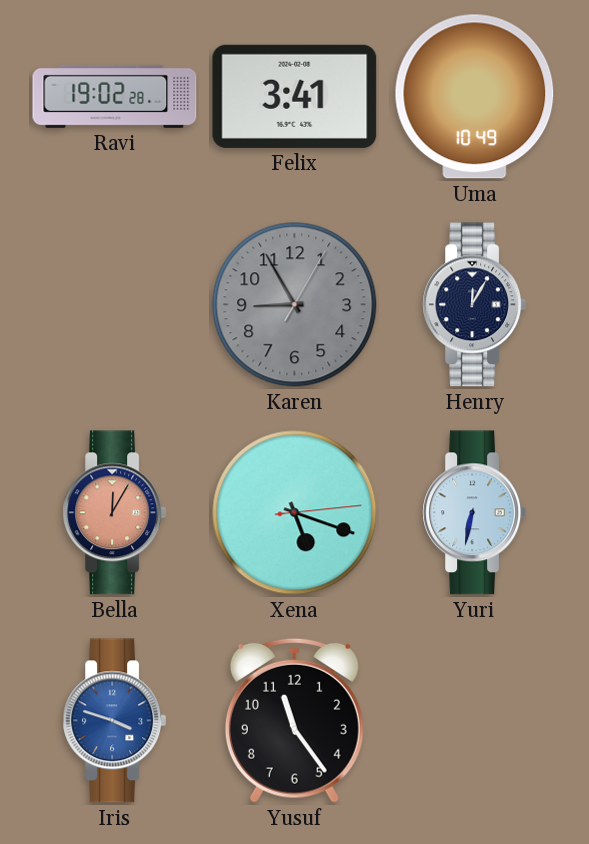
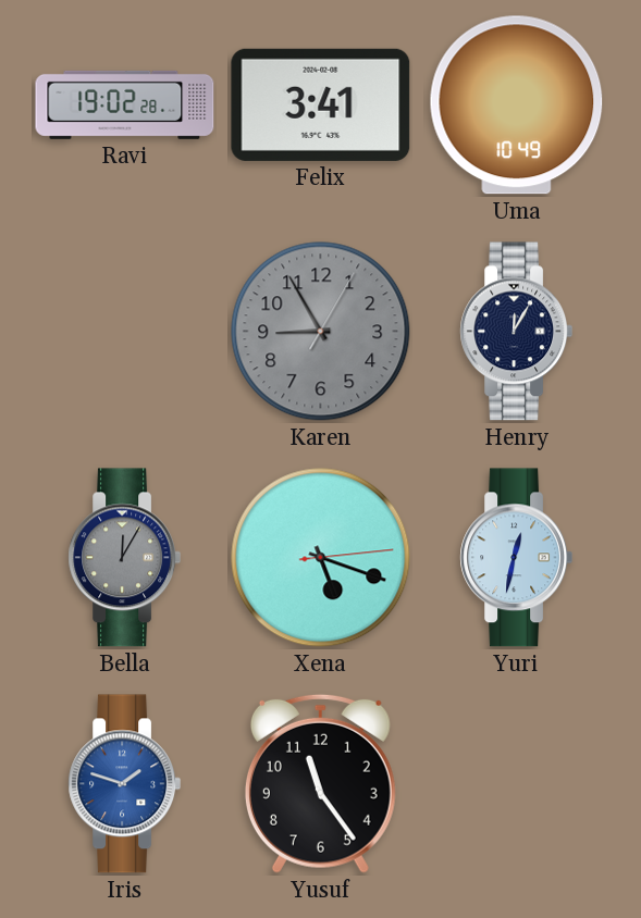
Bella dial: salmon -> grey (125, 558)
Yuri: 6:32 -> 12:32 (517, 558)
Iris: 3:48 -> 1:48 (125, 784)
